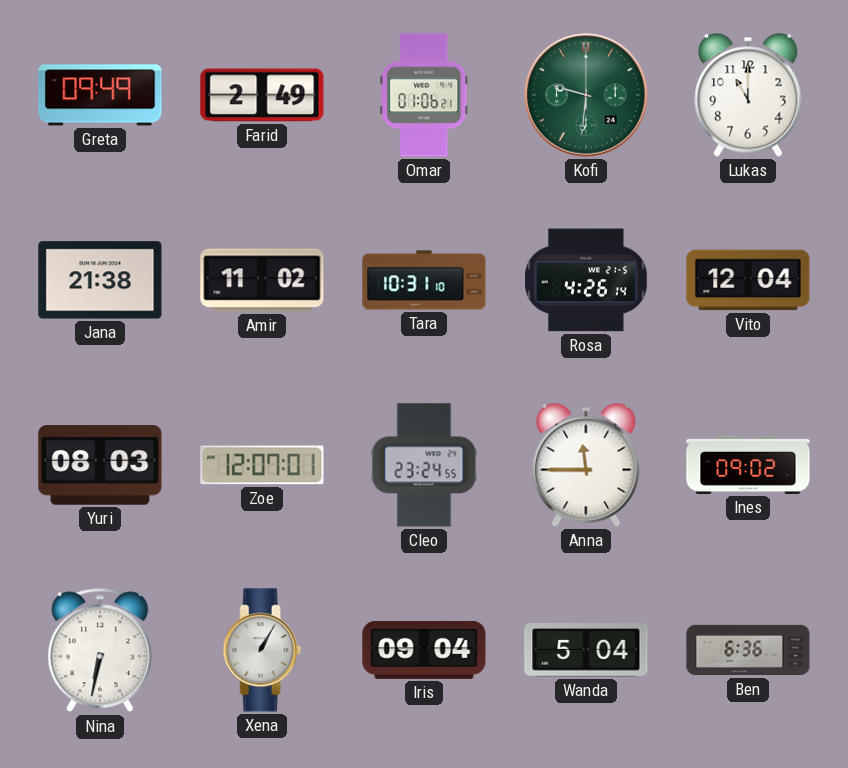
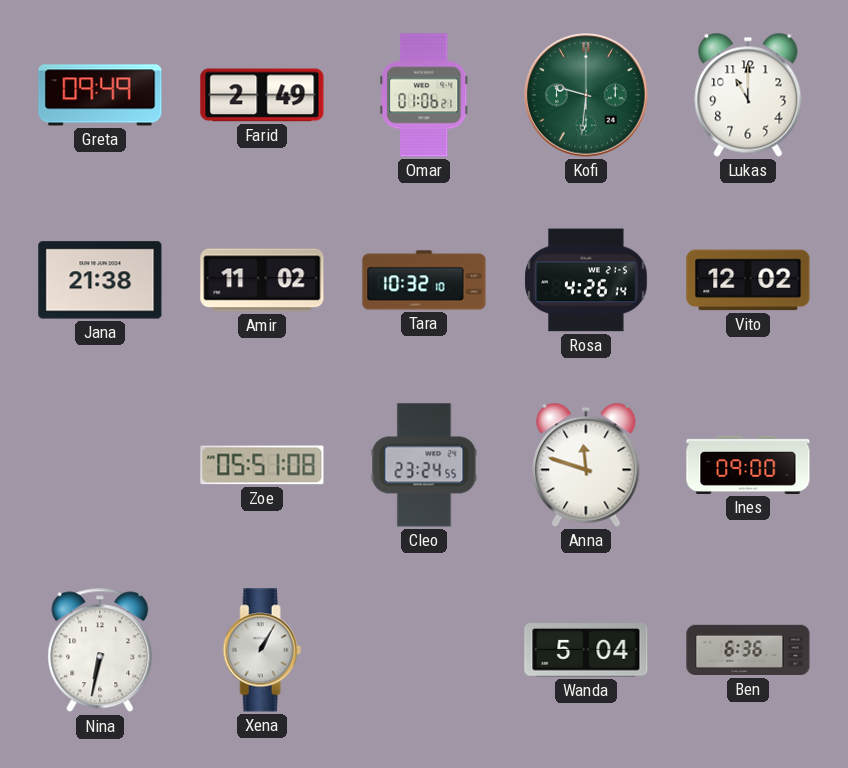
Tara: 10:31 -> 10:32 (424, 280)
Vito: 12:04 -> 12:02 (748, 280)
Yuri: 08:03 -> none (100, 465)
Zoe: 12:07 -> 05:51 (262, 465)
Anna: 11:45 -> 11:48 (586, 465)
Ines: 09:02 -> 09:00 (748, 465)
Iris: 09:04 -> none (424, 650)
